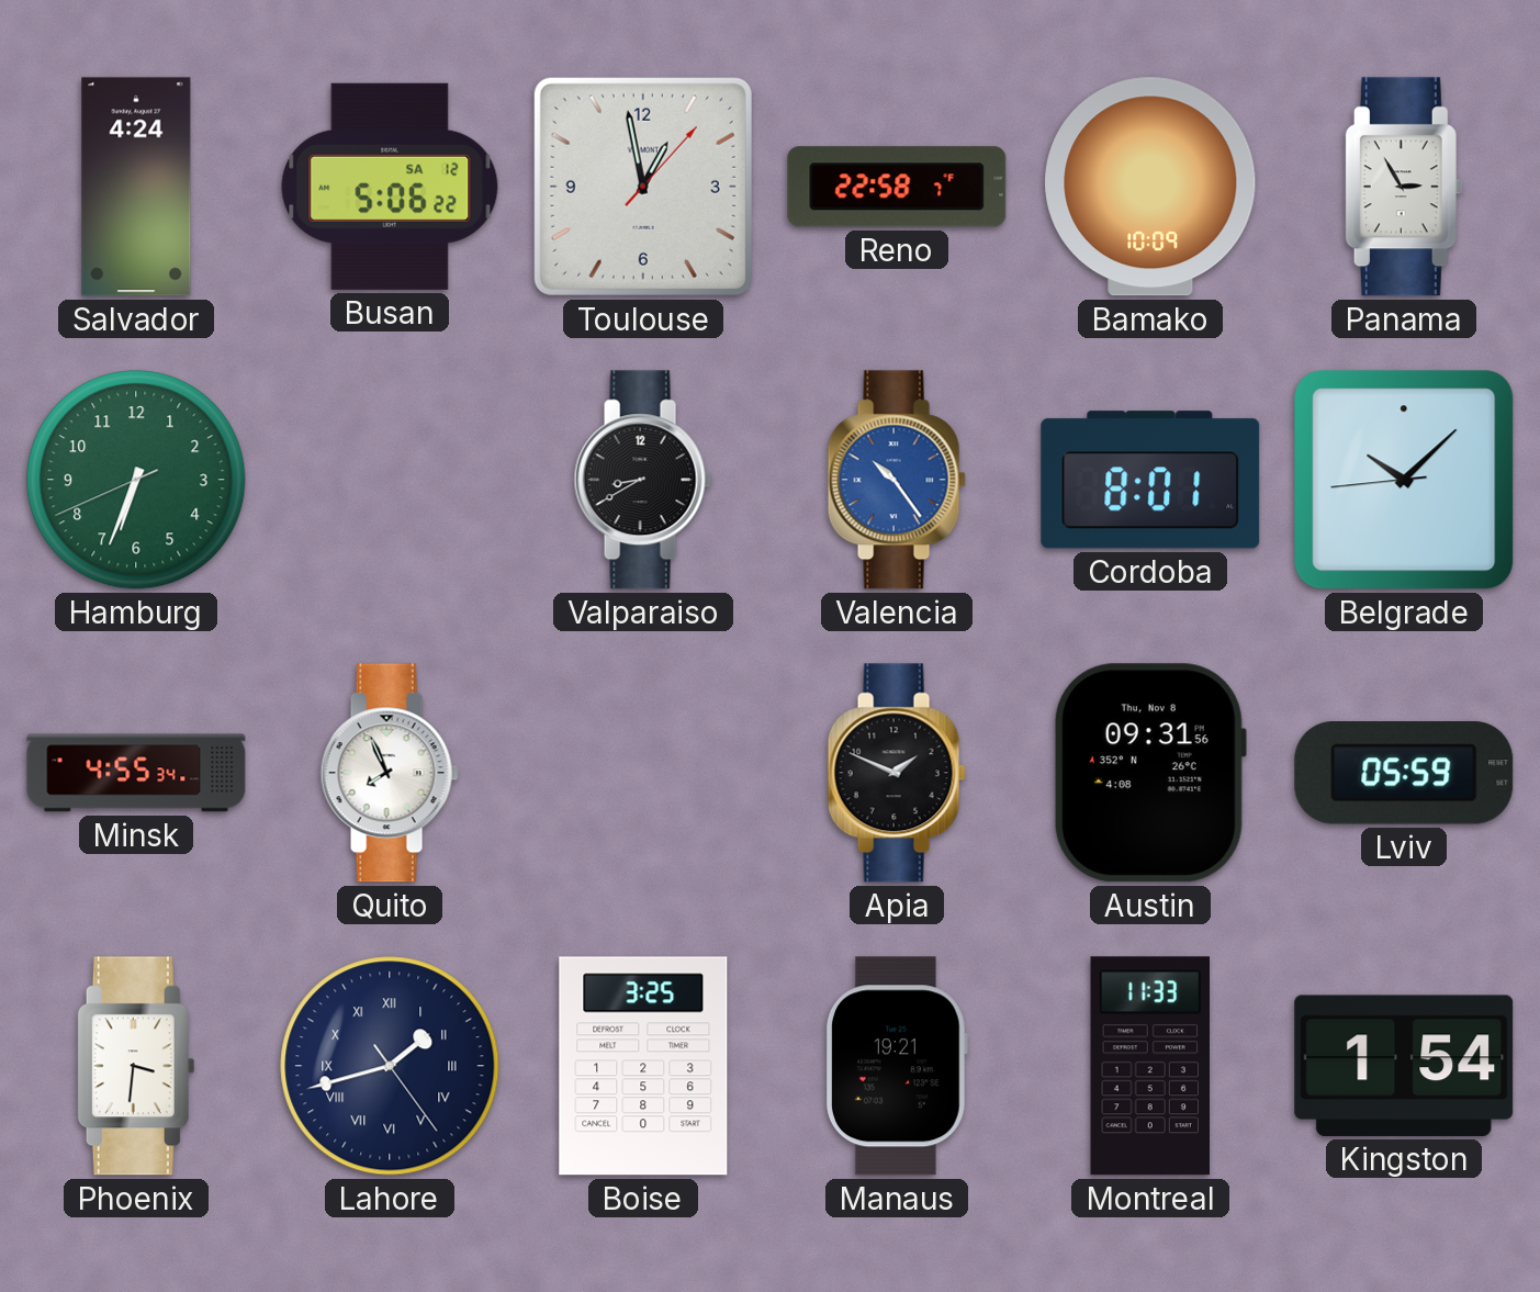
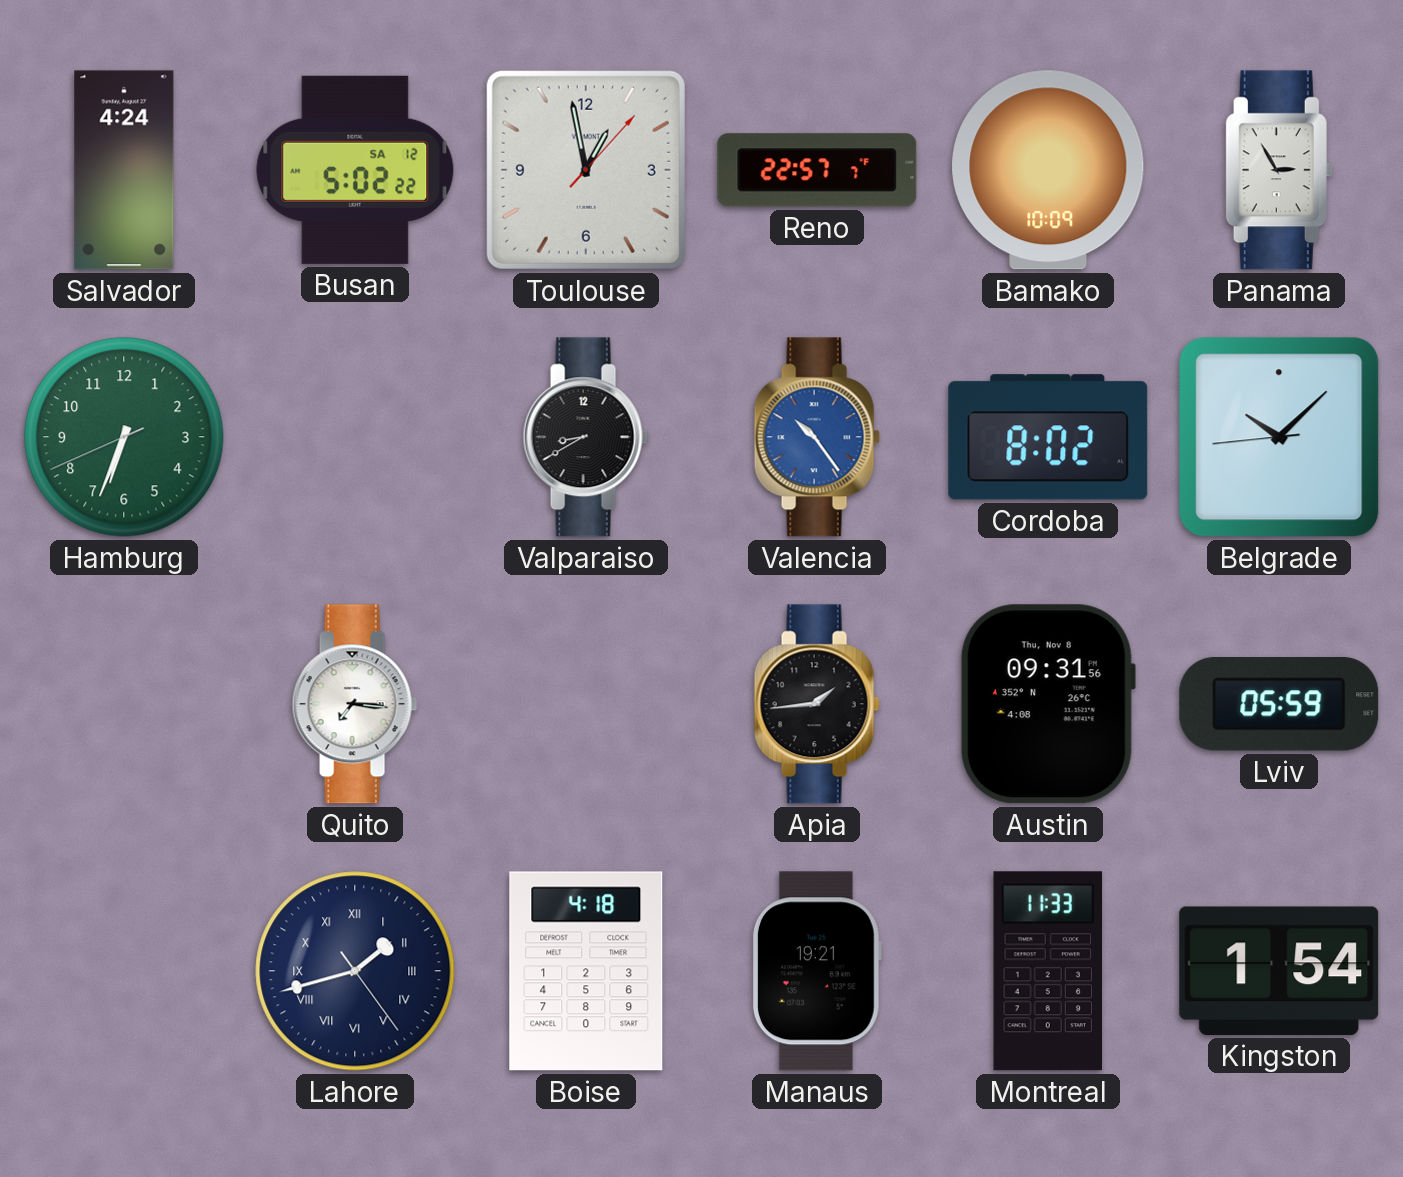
Busan: 5:06 -> 5:02 (355, 170)
Reno: 22:58 -> 22:57 (817, 170)
Cordoba: 8:01 -> 8:02 (1048, 437)
Minsk: 4:55 -> none (136, 773)
Quito: 7:56 -> 7:16 (355, 704)
Apia: 1:49 -> 1:44 (817, 704)
Phoenix: 3:31 -> none (136, 1066)
Boise: 3:25 -> 4:18 (586, 971)
